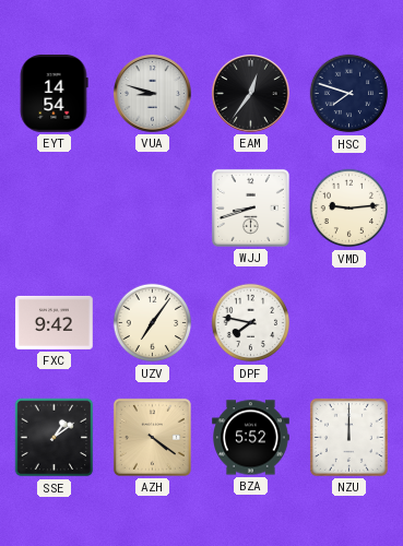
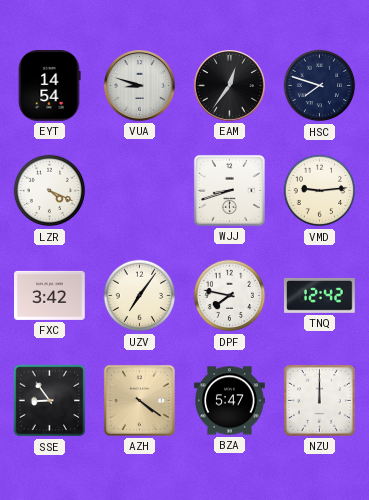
LZR: none -> 4:19 (50, 191)
FXC: 9:42 -> 3:42 (50, 295)
TNQ: none -> 12:42 (320, 296)
SSE: 1:09 -> 8:54 (50, 401)
BZA: 5:52 -> 5:47 (230, 401)
